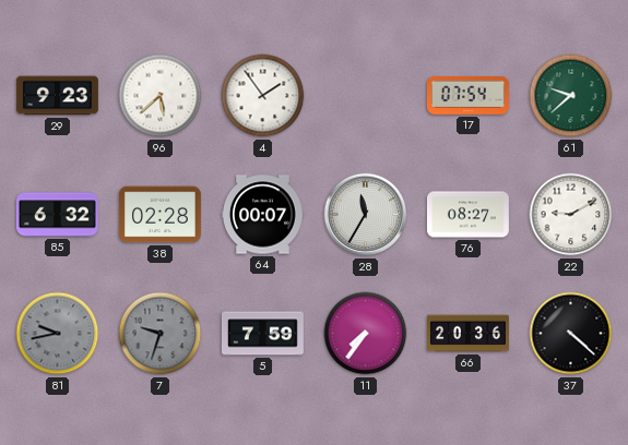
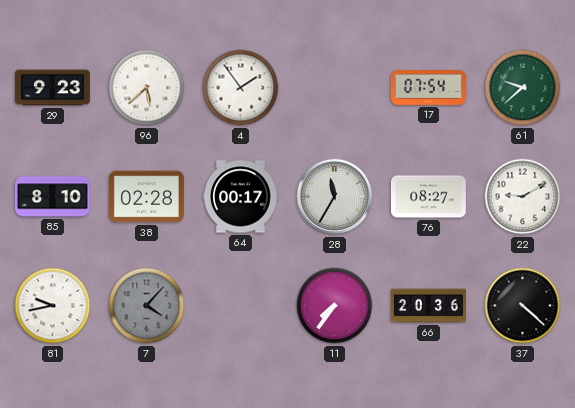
85: 6:32 -> 8:10 (52, 197)
64: 00:07 -> 00:17 (240, 197)
81 dial: grey -> white (53, 306)
7: 9:33 -> 4:07 (147, 306)
5: 7:59 -> none (262, 334)
